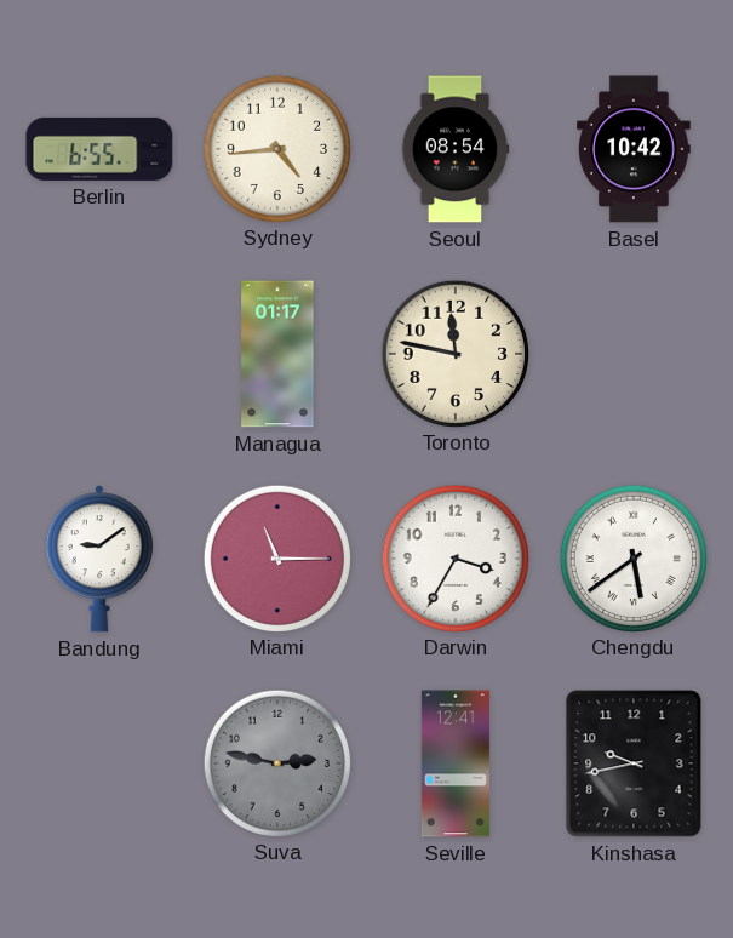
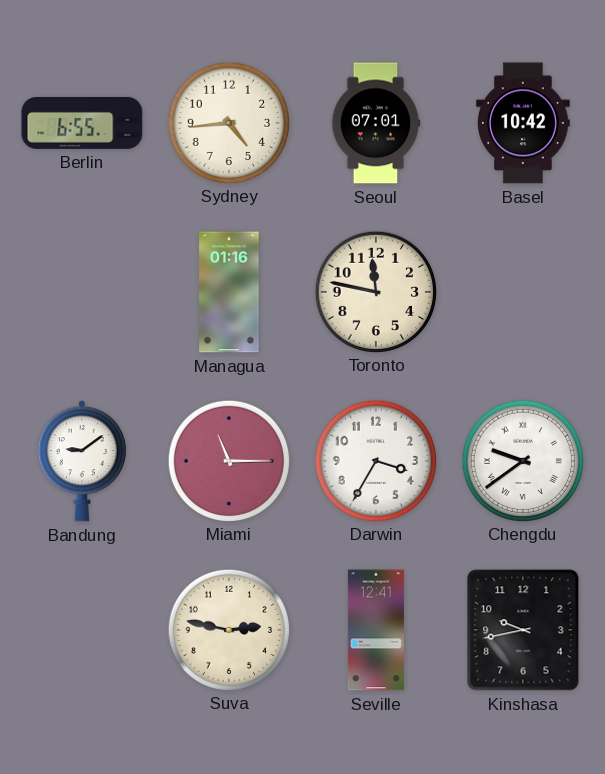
Seoul: 08:54 -> 07:01 (376, 123)
Managua: 01:17 -> 01:16 (229, 292)
Chengdu: 5:39 -> 9:39 (522, 460)
Suva dial: grey -> cream (228, 629)
